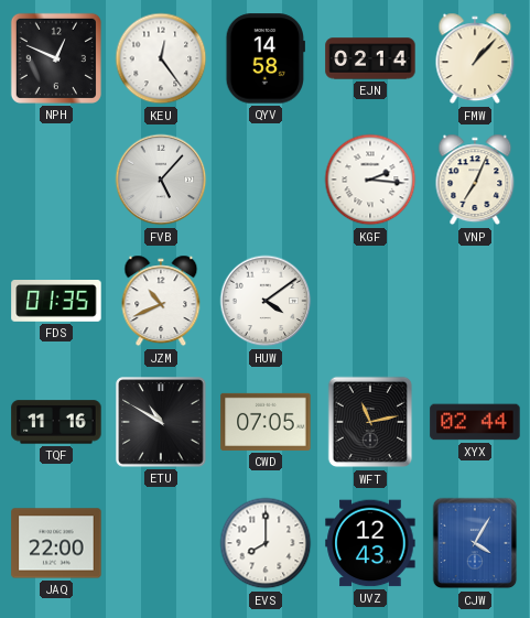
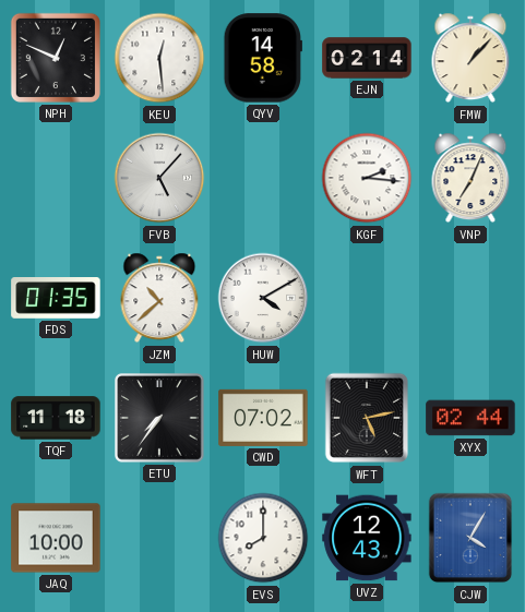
KEU: 12:24 -> 12:29 (159, 58)
JZM: 10:41 -> 10:38 (159, 298)
HUW: 4:09 -> 4:10 (263, 298)
TQF: 11:16 -> 11:18 (56, 418)
ETU: 10:50 -> 7:36 (159, 418)
CWD: 07:05 -> 07:02 (263, 418)
WFT: 11:13 -> 5:13 (367, 418)
JAQ: 22:00 -> 10:00 (56, 538)
